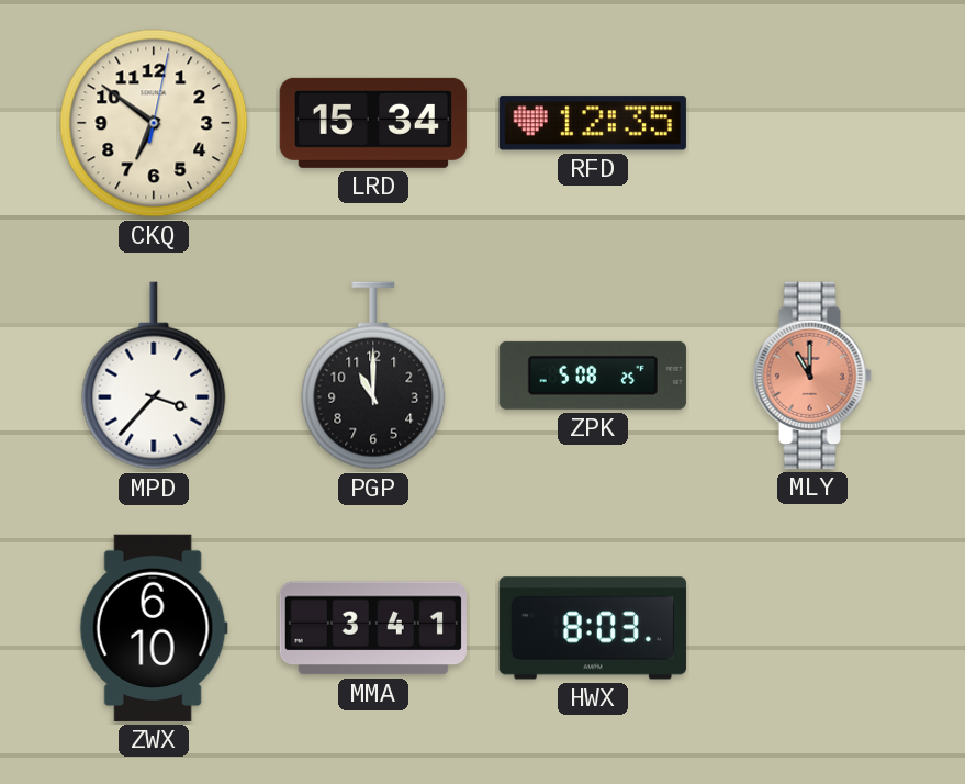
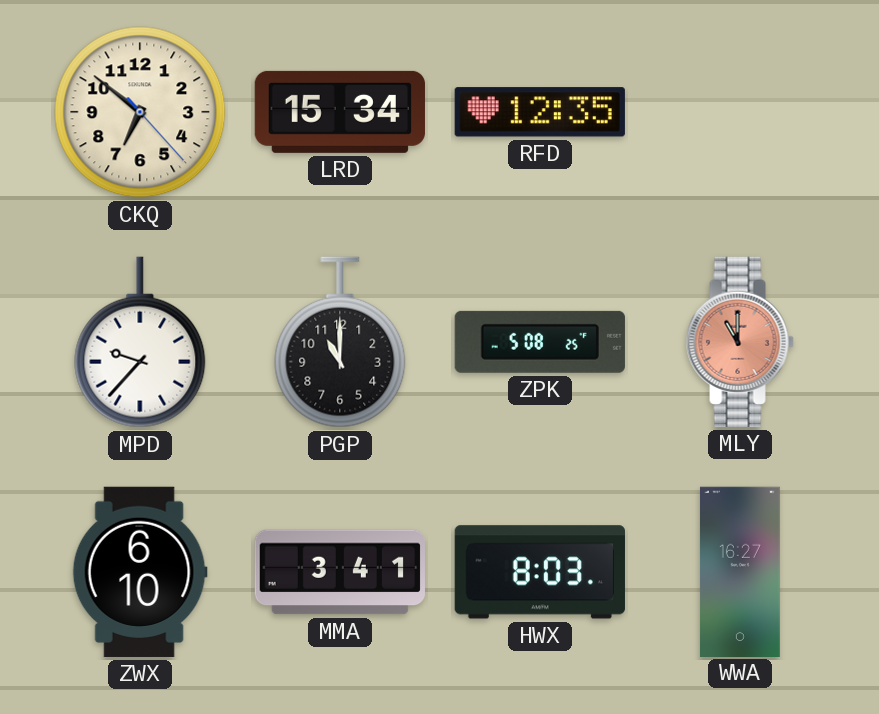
CKQ: 6:51:02 -> 6:51:23 (140, 112)
MPD: 3:37 -> 9:37 (140, 342)
WWA: none -> 16:27 (740, 571)
